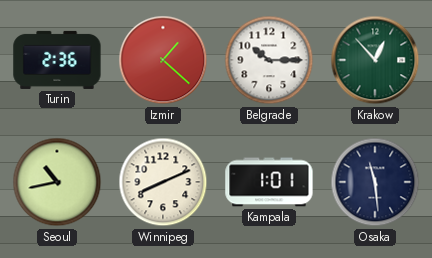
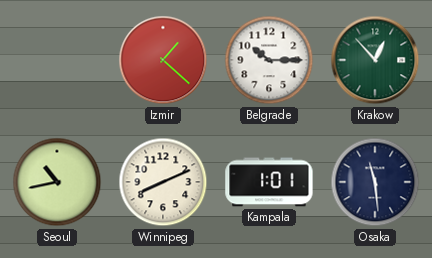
Turin: 2:36 -> none (57, 60)
